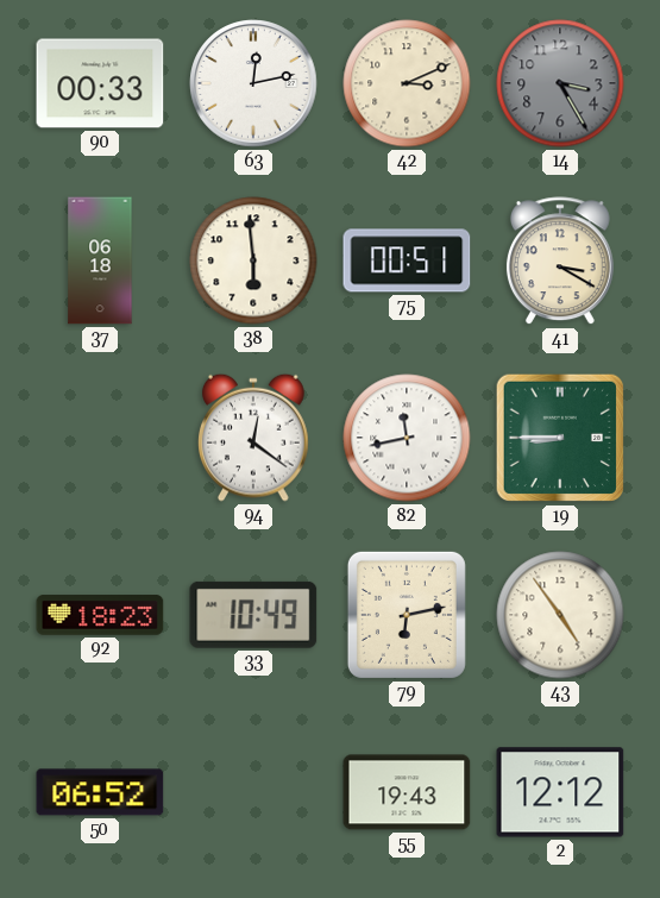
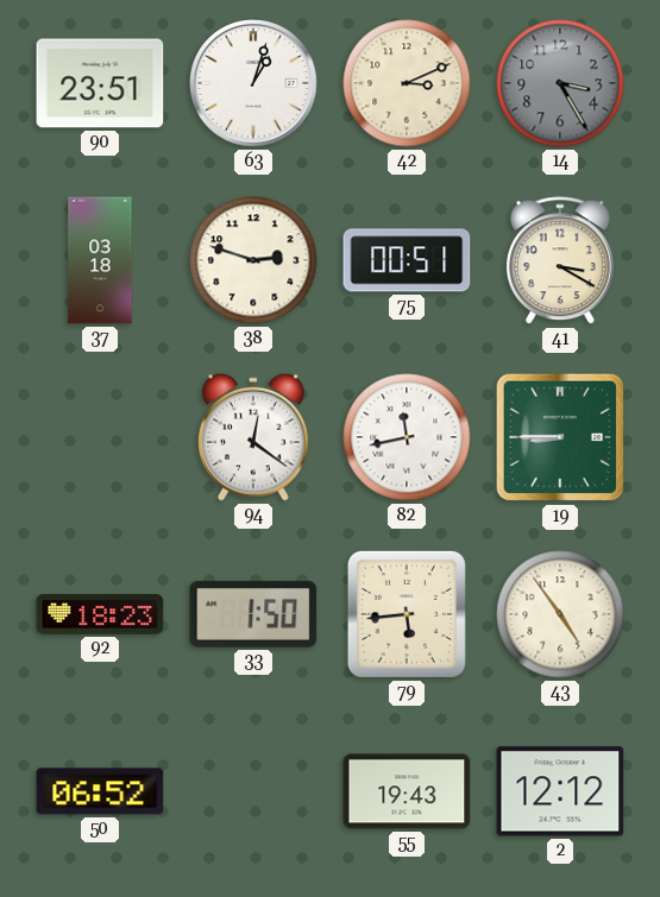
90: 00:33 -> 23:51 (100, 83)
63: 12:13 -> 1:03 (253, 83)
37: 06:18 -> 03:18 (100, 260)
38: 5:59 -> 2:48 (253, 260)
33: 10:49 -> 1:50 (253, 614)
79: 6:13 -> 5:44 (407, 614)
